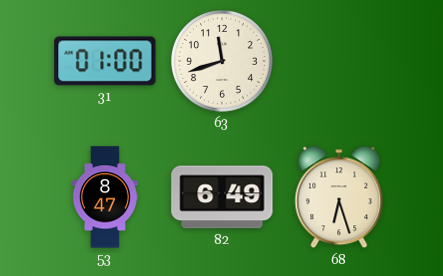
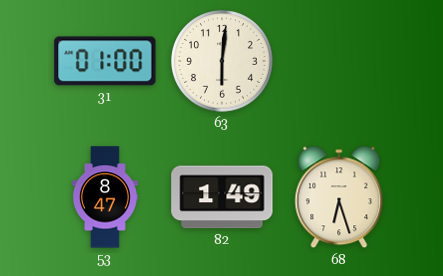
63: 11:42 -> 6:01 (222, 61)
82: 6:49 -> 1:49 (222, 197)
